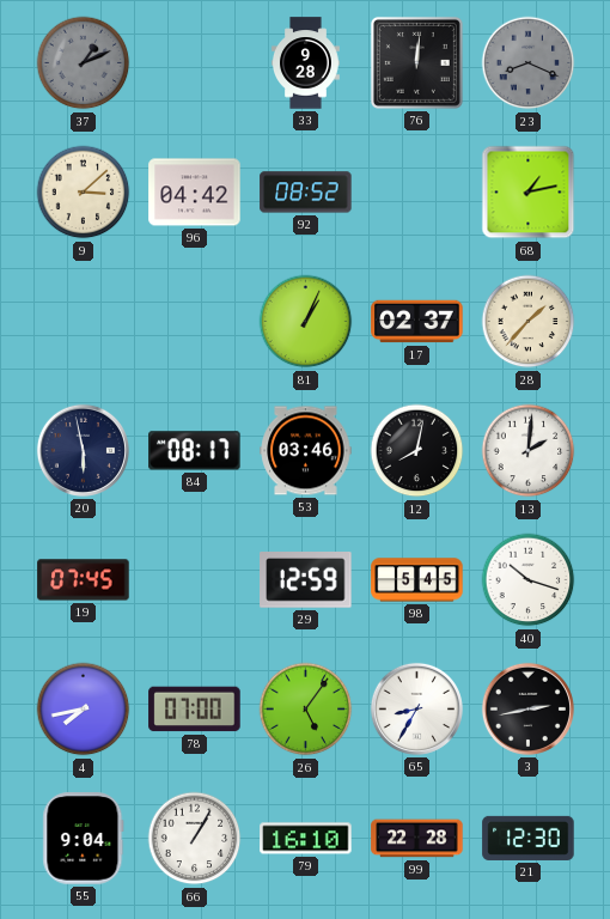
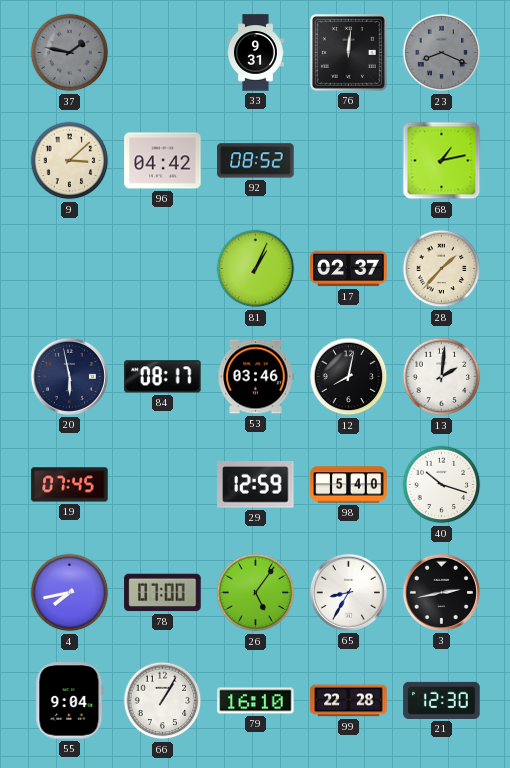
37: 1:11 -> 1:47 (70, 53)
33: 9:28 -> 9:31 (256, 53)
98: 5:45 -> 5:40 (349, 485)
